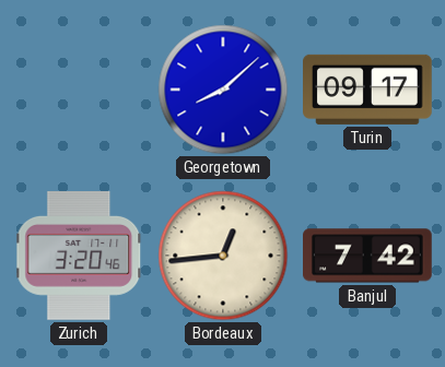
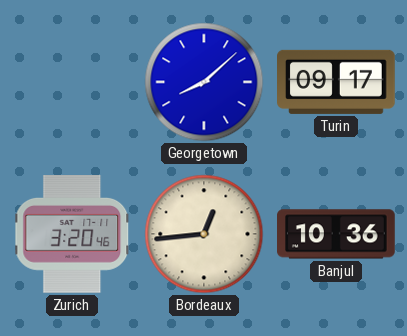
Banjul: 7:42 -> 10:36 (337, 234)
